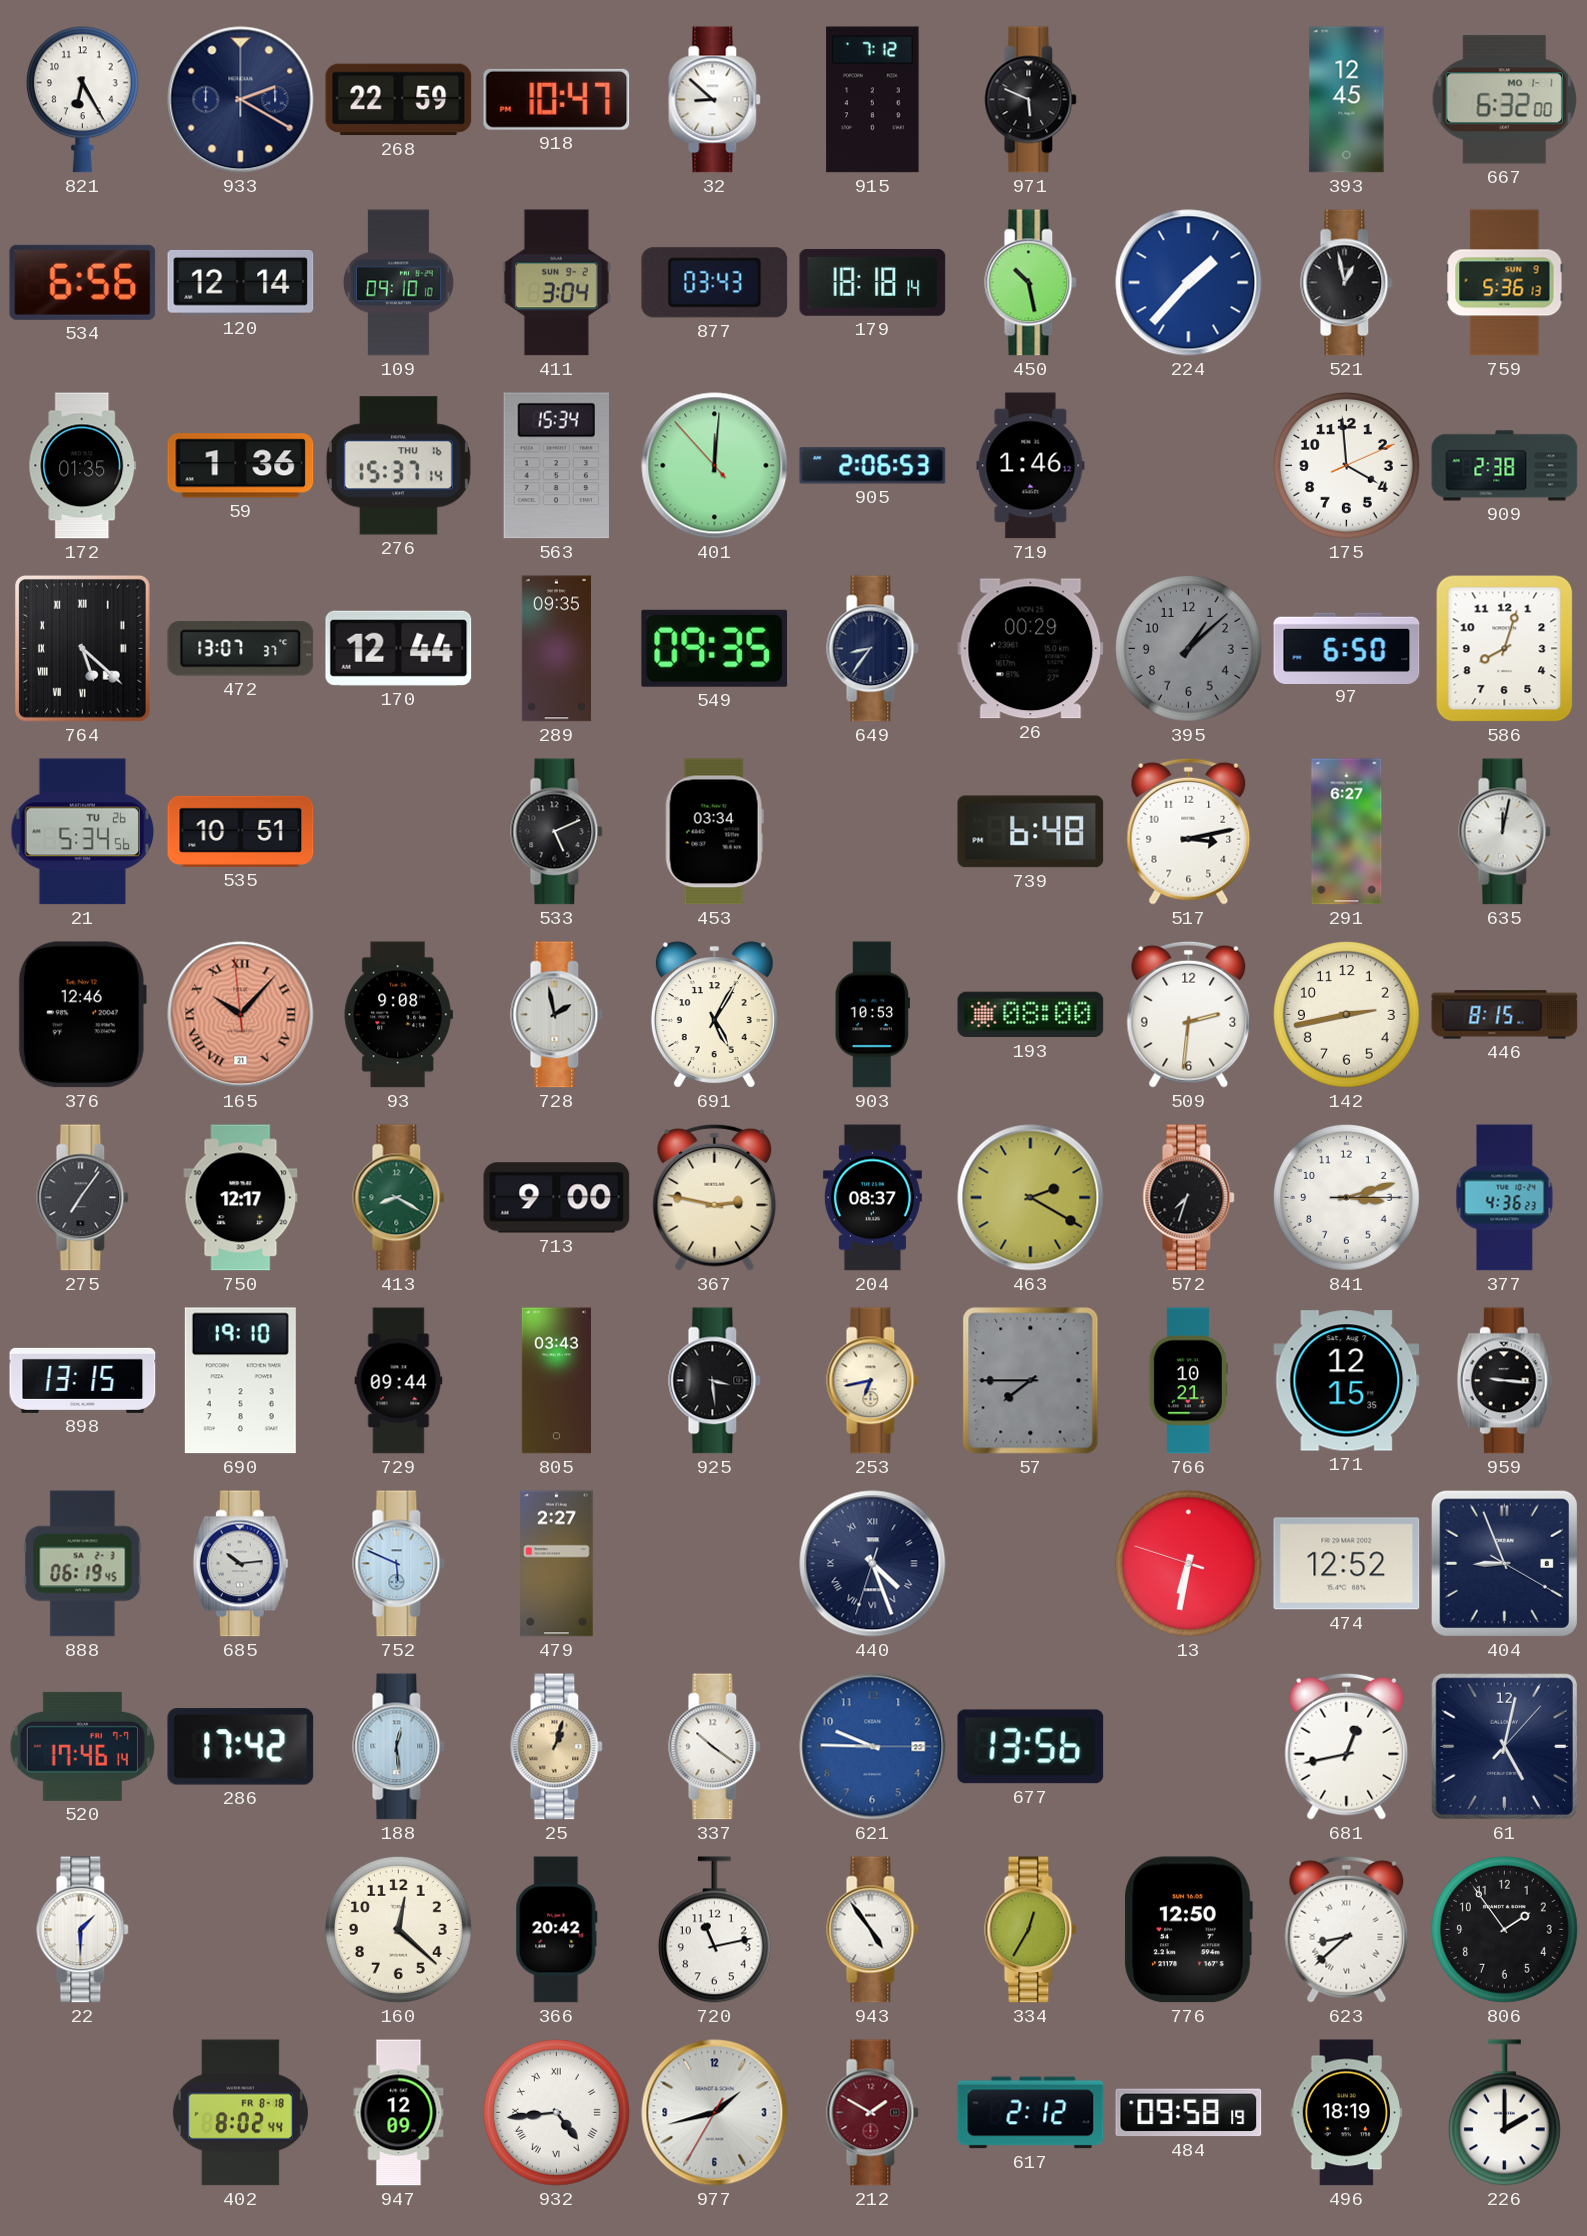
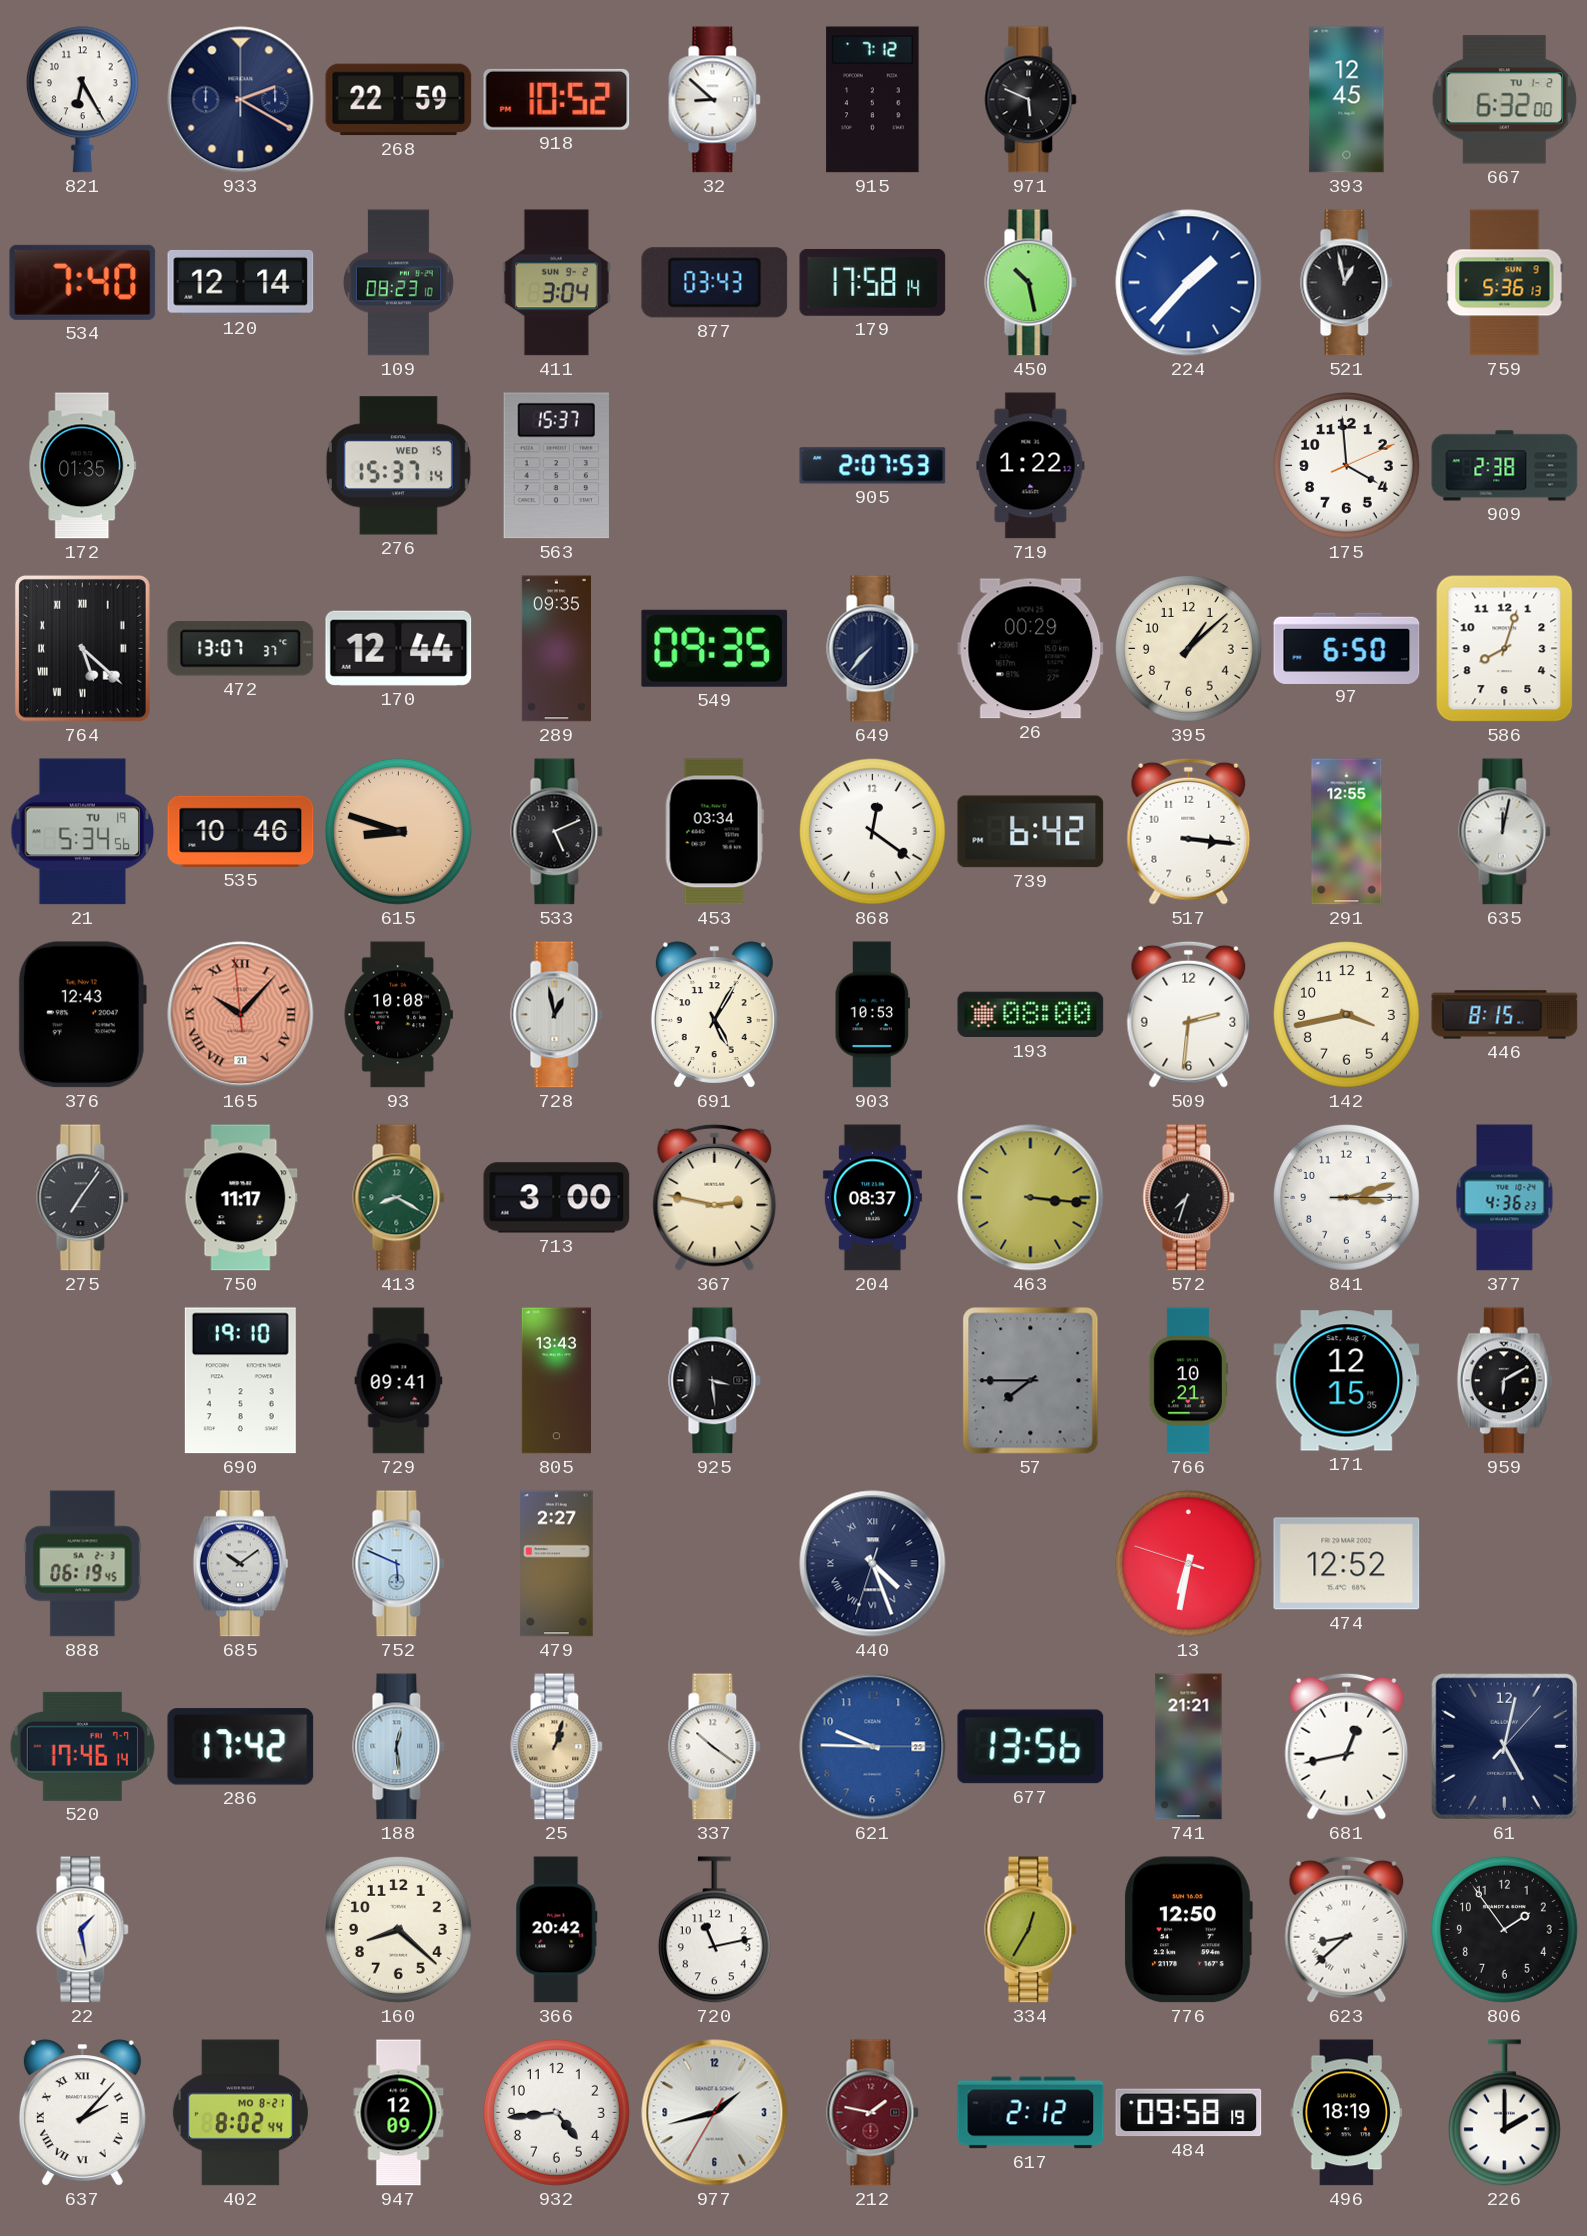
918: 10:47 -> 10:52 (557, 99)
667 date: MO 1-1 -> TU 1-2 (1504, 100)
534: 6:56 -> 7:40 (83, 282)
109: 09:10 -> 08:23 (398, 283)
179: 18:18 -> 17:58 (873, 282)
59: 1:36 -> none (241, 466)
276 date: THU 16 -> WED 15 (398, 466)
563: 15:34 -> 15:37 (556, 466)
401: 12:00 -> none (715, 466)
905: 2:06 -> 2:07 (873, 466)
719: 1:46 -> 1:22 (1031, 466)
649: 8:36 -> 7:37 (873, 649)
395 dial: grey -> cream (1188, 648)
21 date: TU 26 -> TU 19 (83, 832)
535: 10:51 -> 10:46 (241, 831)
615: none -> 8:48 (398, 831)
868: none -> 12:21 (872, 831)
739: 6:48 -> 6:42 (1031, 832)
517: 3:13 -> 3:16 (1189, 831)
291: 6:27 -> 12:55 (1347, 832)
376: 12:46 -> 12:43 (82, 1015)
93: 9:08 -> 10:08 (398, 1015)
728: 1:58 -> 12:58 (557, 1015)
142: 2:43 -> 3:43 (1346, 1014)
750: 12:17 -> 11:17 (241, 1198)
713: 9:00 -> 3:00 (557, 1198)
463: 2:20 -> 3:16 (1031, 1198)
898: 13:15 -> none (83, 1380)
729: 09:44 -> 09:41 (399, 1381)
805: 03:43 -> 13:43 (556, 1381)
253: 6:43 -> none (873, 1381)
959: 9:16 -> 6:10 (1504, 1381)
685: 10:14 -> 10:09 (240, 1564)
404: 8:56 -> none (1504, 1563)
741: none -> 21:21 (1189, 1747)
22: 1:30 -> 1:28 (83, 1930)
160: 12:22 -> 8:22 (398, 1929)
943: 4:54 -> none (873, 1930)
637: none -> 2:07 (82, 2113)
402 date: FR 8-18 -> MO 8-21 (240, 2113)
932 numerals: Roman -> Arabic (556, 2112)
212: 1:50 -> 1:47 (873, 2113)
